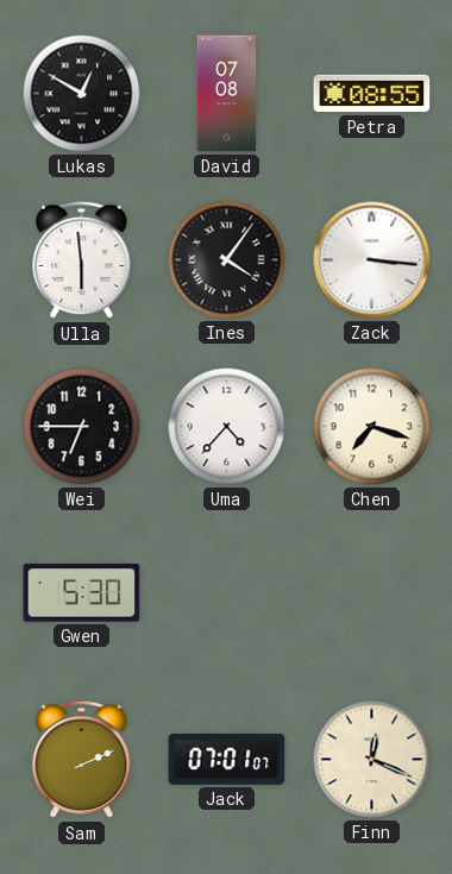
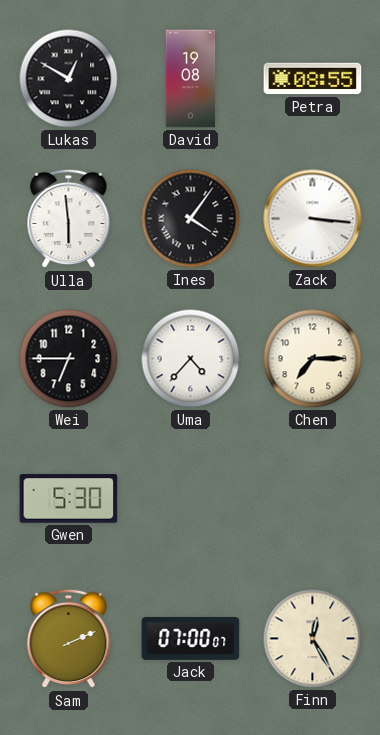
David: 07:08 -> 19:08 (191, 79)
Chen: 7:18 -> 7:15 (313, 359)
Jack: 07:01 -> 07:00 (191, 638)
Finn: 12:19 -> 12:25 (313, 639)
